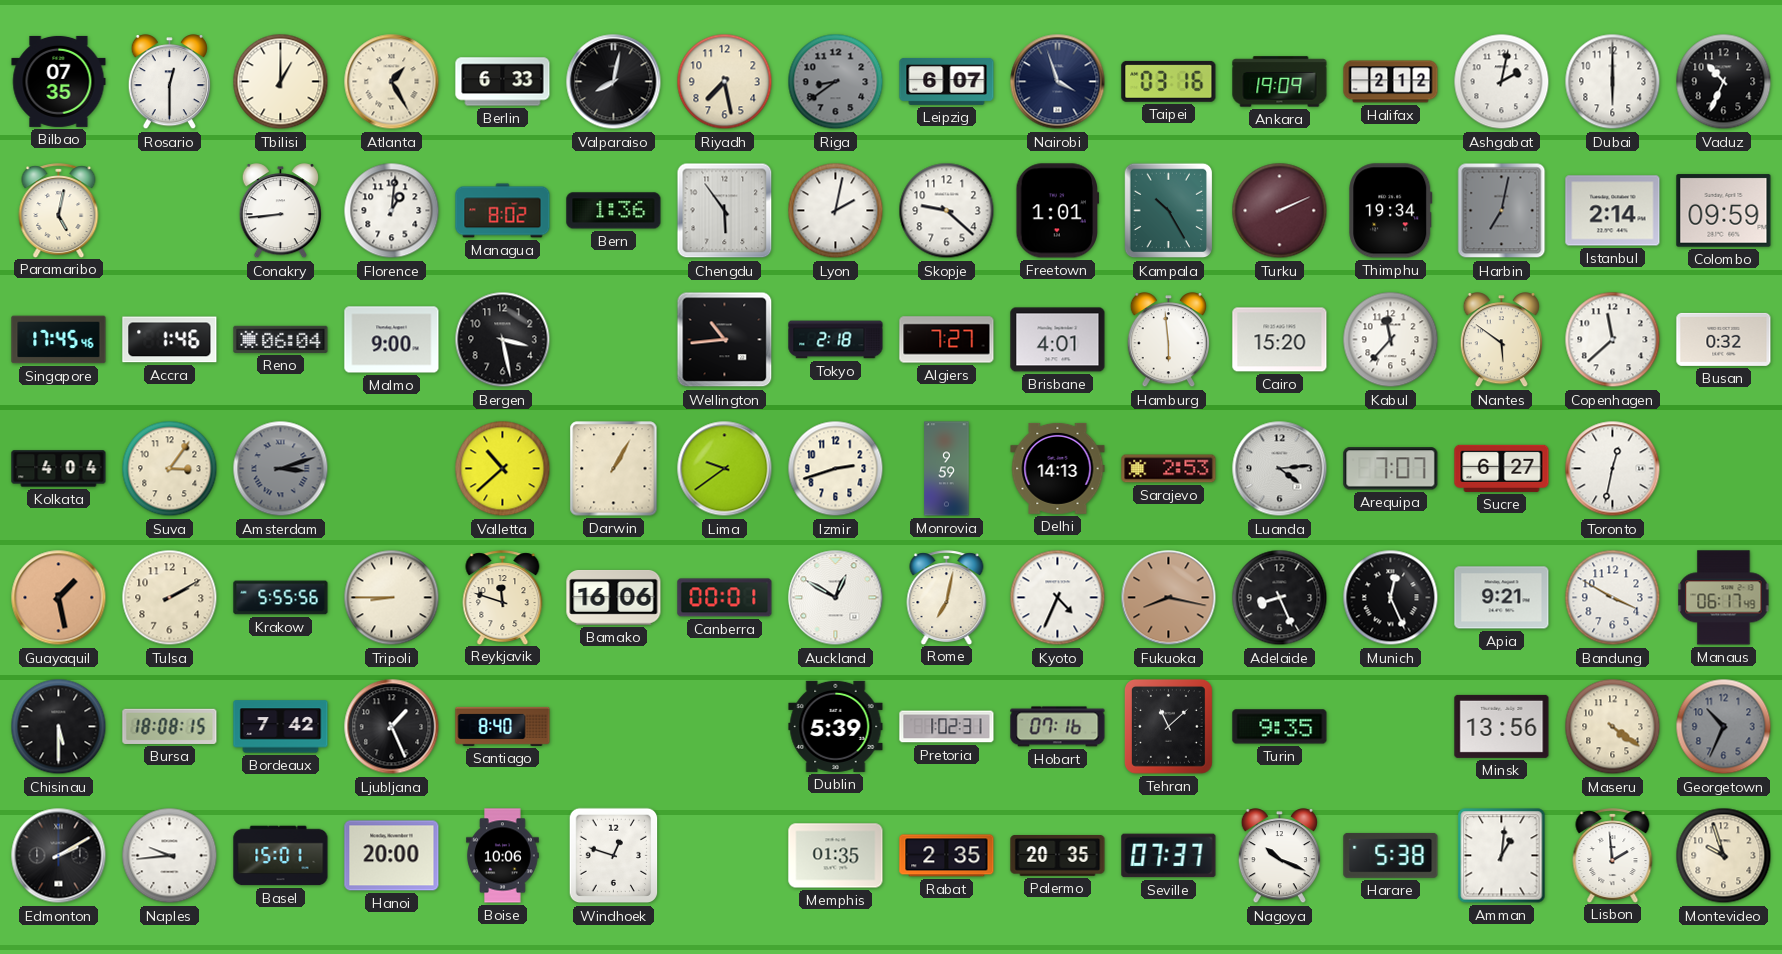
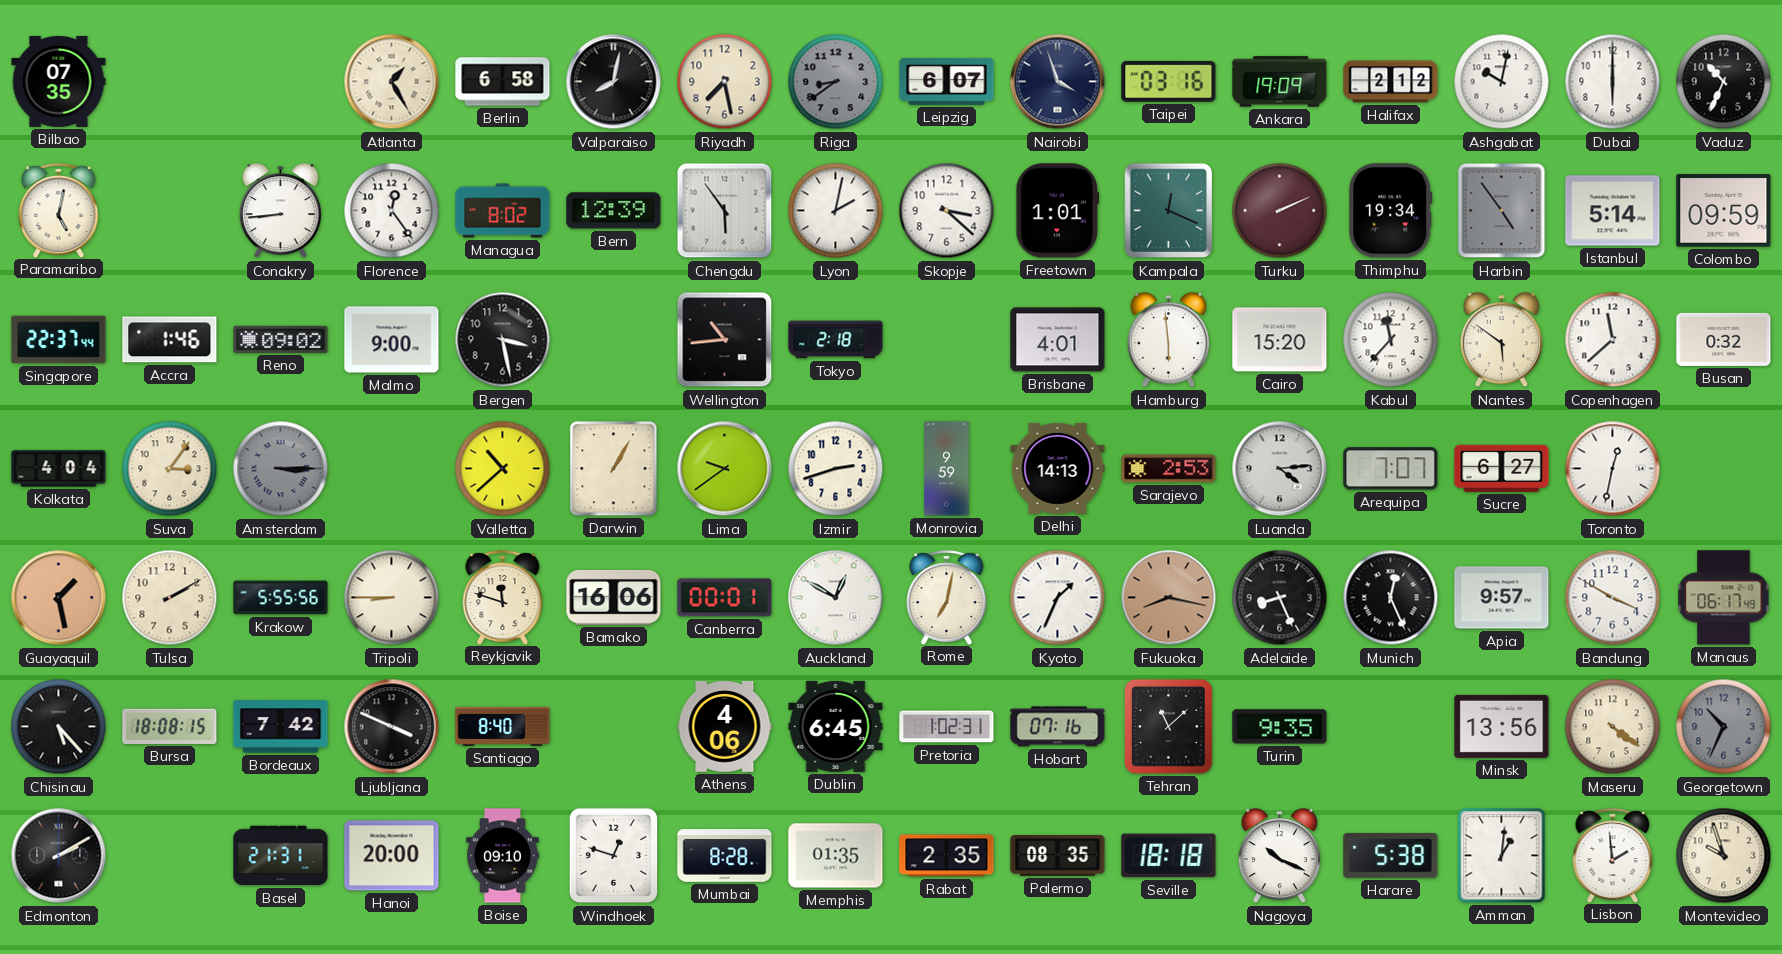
Rosario: 12:30 -> none (169, 82)
Tbilisi: 1:00 -> none (281, 82)
Berlin: 6:33 -> 6:58 (503, 82)
Ashgabat: 2:02 -> 10:02 (1502, 82)
Florence: 1:01 -> 12:24 (392, 211)
Bern: 1:36 -> 12:39 (614, 211)
Skopje: 9:22 -> 3:22 (947, 211)
Kampala: 10:25 -> 12:19 (1169, 211)
Harbin: 7:02 -> 4:54 (1502, 211)
Istanbul: 2:14 -> 5:14 (1613, 211)
Singapore: 17:45 -> 22:37 (59, 340)
Reno: 06:04 -> 09:02 (281, 339)
Algiers: 7:27 -> none (947, 340)
Amsterdam: 3:12 -> 3:15 (281, 469)
Kyoto: 4:34 -> 1:34 (1058, 598)
Apia: 9:21 -> 9:57 (1502, 598)
Chisinau: 5:30 -> 5:23 (59, 727)
Ljubljana: 1:26 -> 3:49 (392, 727)
Athens: none -> 4:06 (725, 727)
Dublin: 5:39 -> 6:45 (836, 726)
Naples: 9:44 -> none (170, 856)
Basel: 15:01 -> 21:31 (281, 856)
Boise: 10:06 -> 09:10 (503, 856)
Mumbai: none -> 8:28 (725, 856)
Palermo: 20:35 -> 08:35 (1058, 856)
Seville: 07:37 -> 18:18 (1169, 856)
